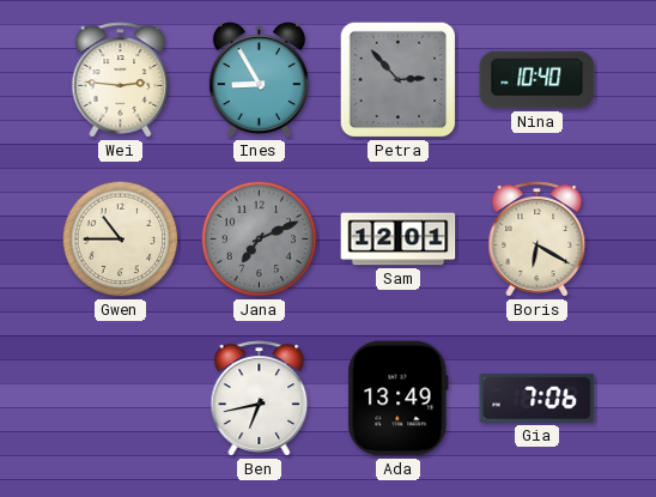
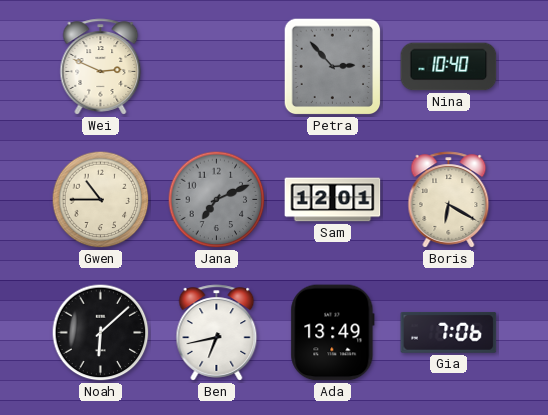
Wei: 2:46 -> 2:49 (101, 67)
Ines: 8:55 -> none (259, 80)
Noah: none -> 6:08 (101, 333)
